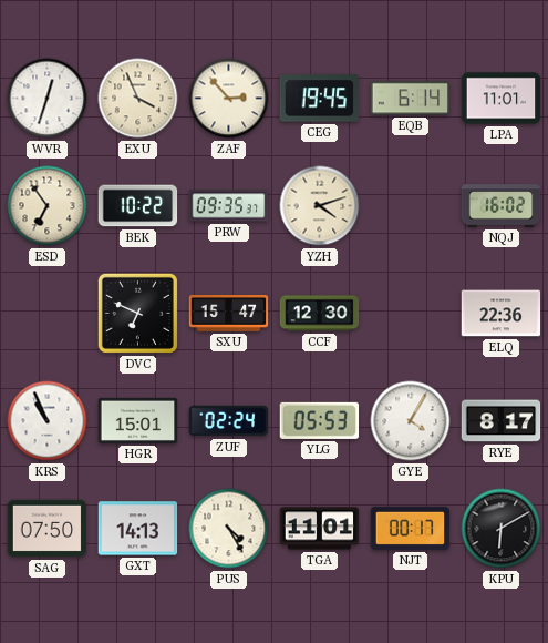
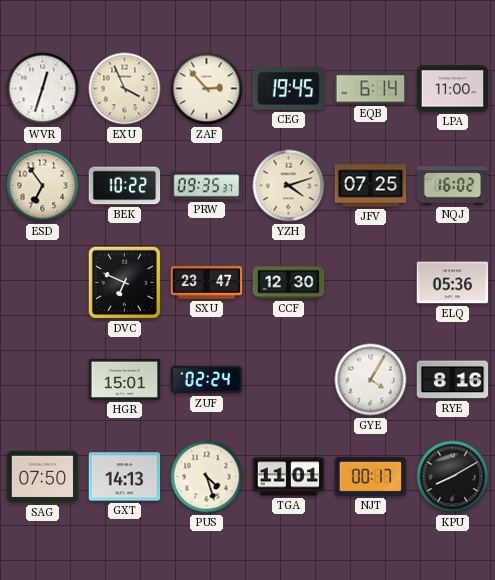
LPA: 11:01 -> 11:00 (453, 89)
JFV: none -> 07:25 (371, 186)
SXU: 15:47 -> 23:47 (207, 283)
ELQ: 22:36 -> 05:36 (453, 283)
KRS: 10:56 -> none (48, 421)
YLG: 05:53 -> none (320, 420)
RYE: 8:17 -> 8:16 (453, 380)
PUS: 4:25 -> 4:27 (207, 477)
KPU: 6:10 -> 8:10 (453, 477)
